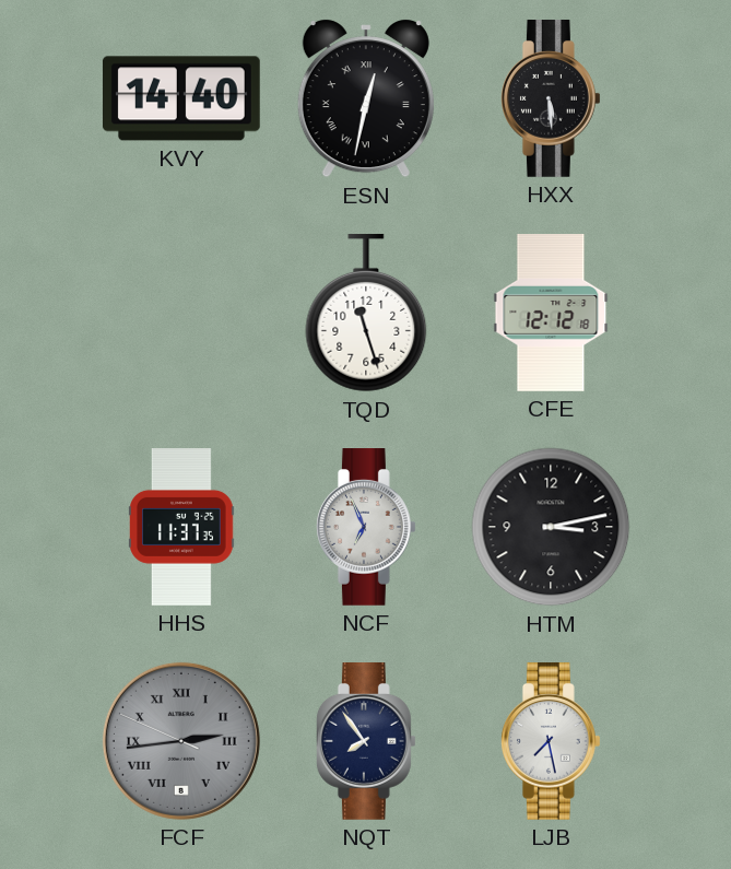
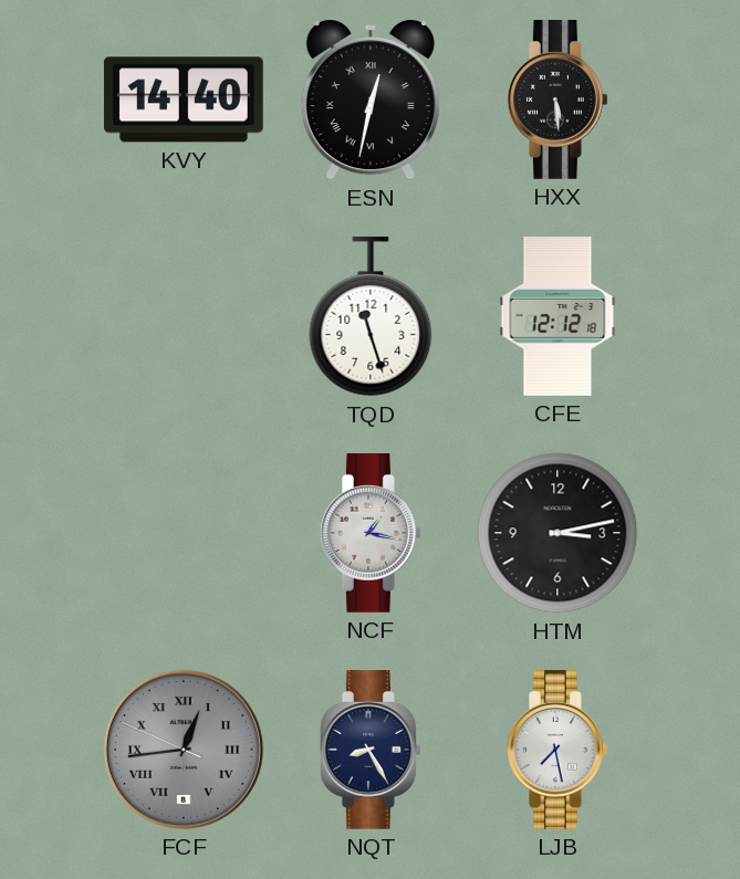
HHS: 11:37 -> none (182, 527)
NCF: 6:56 -> 1:17 (371, 534)
FCF: 2:43 -> 12:43 (184, 750)
NQT: 7:54 -> 8:25 (371, 751)
